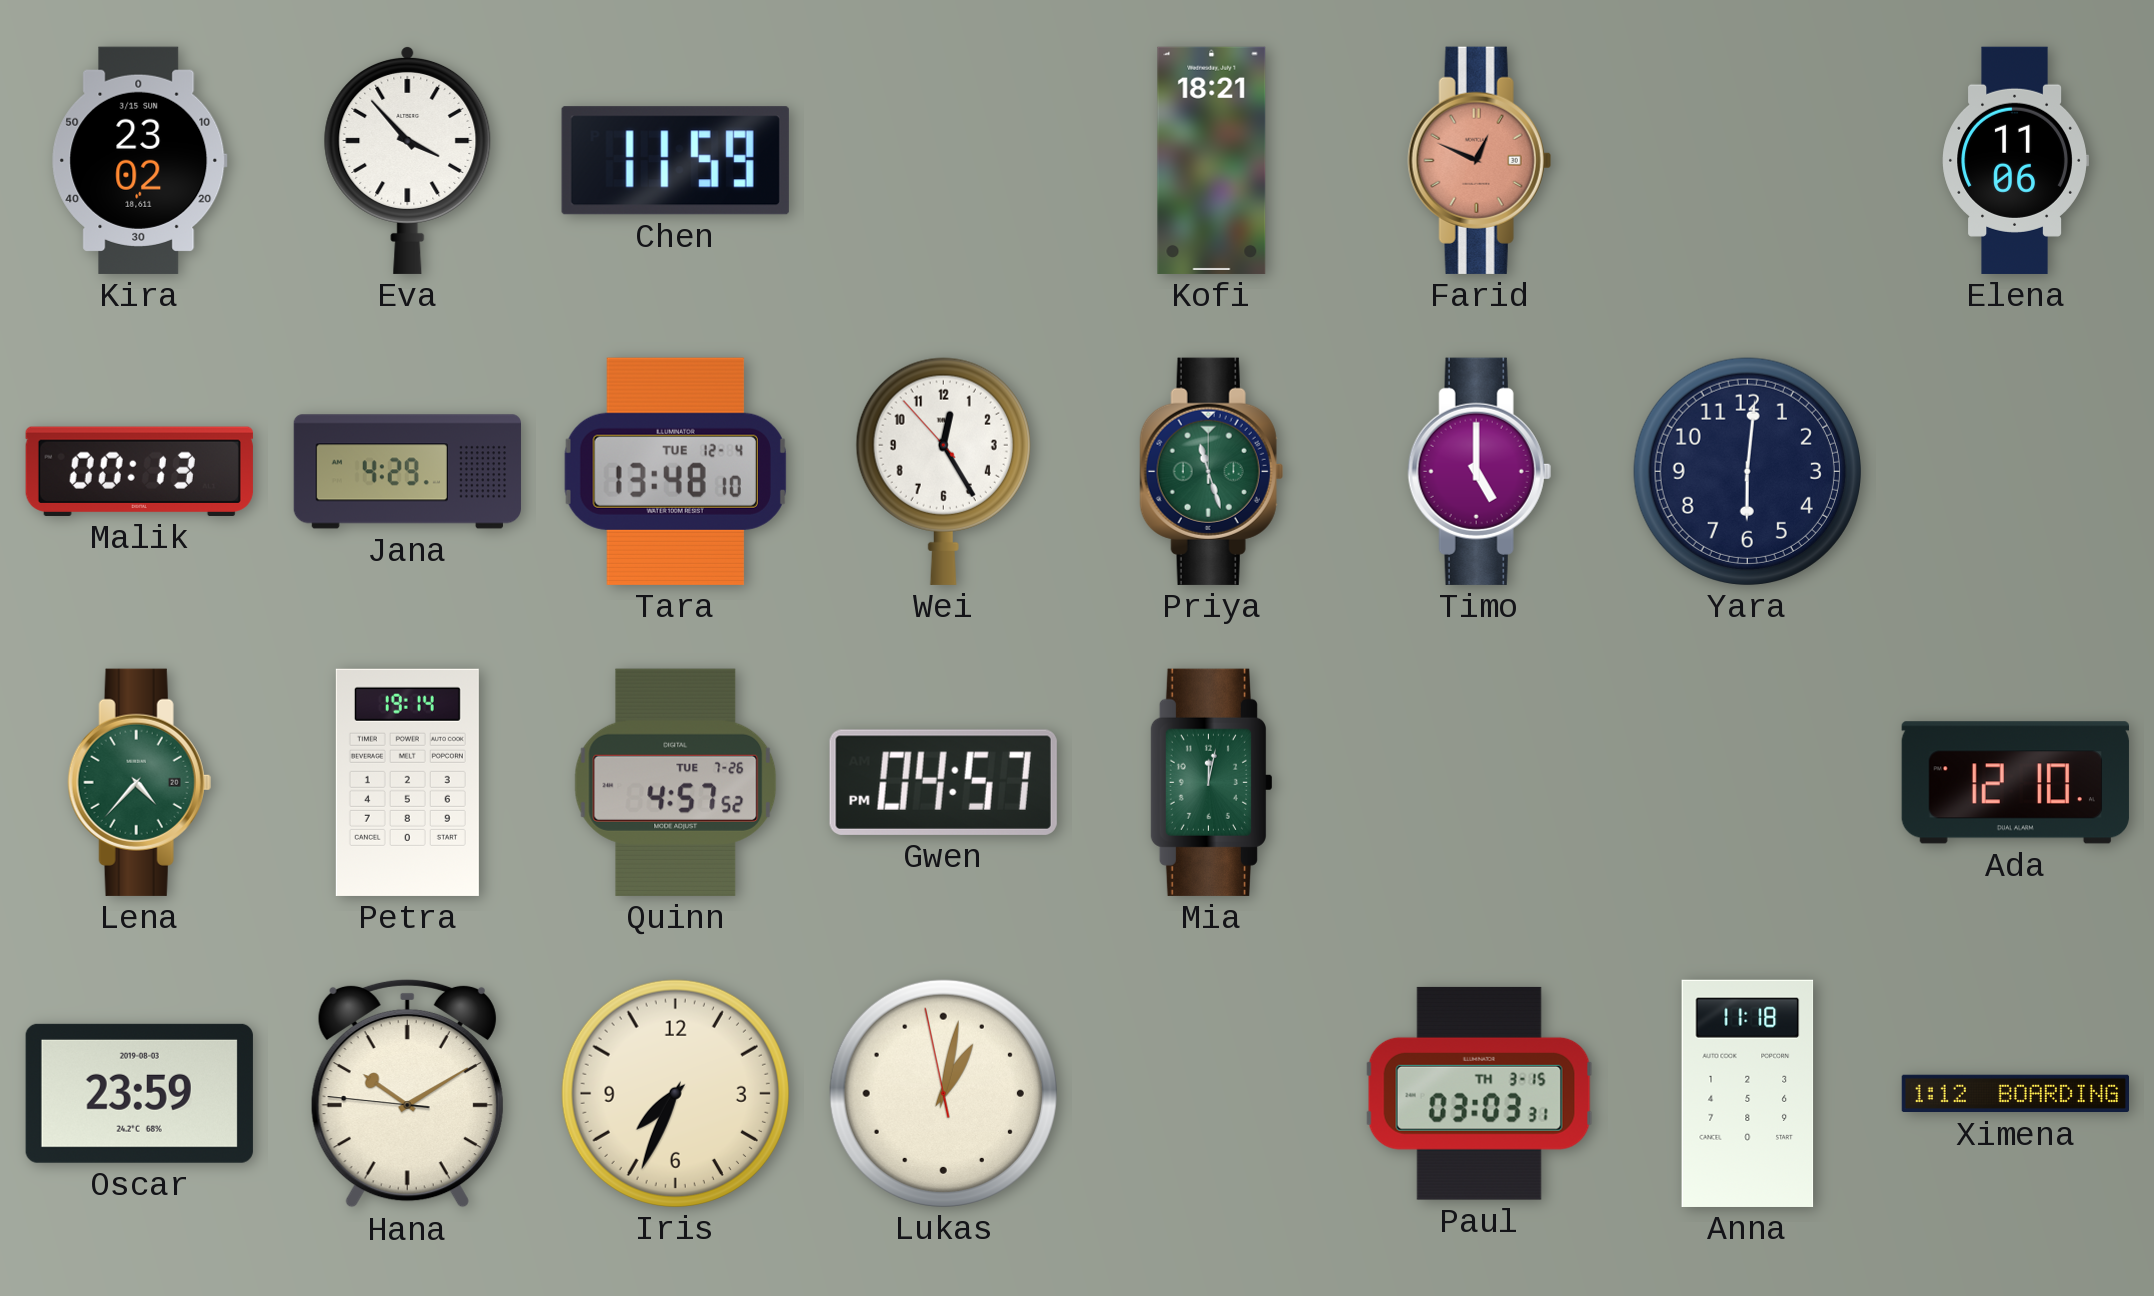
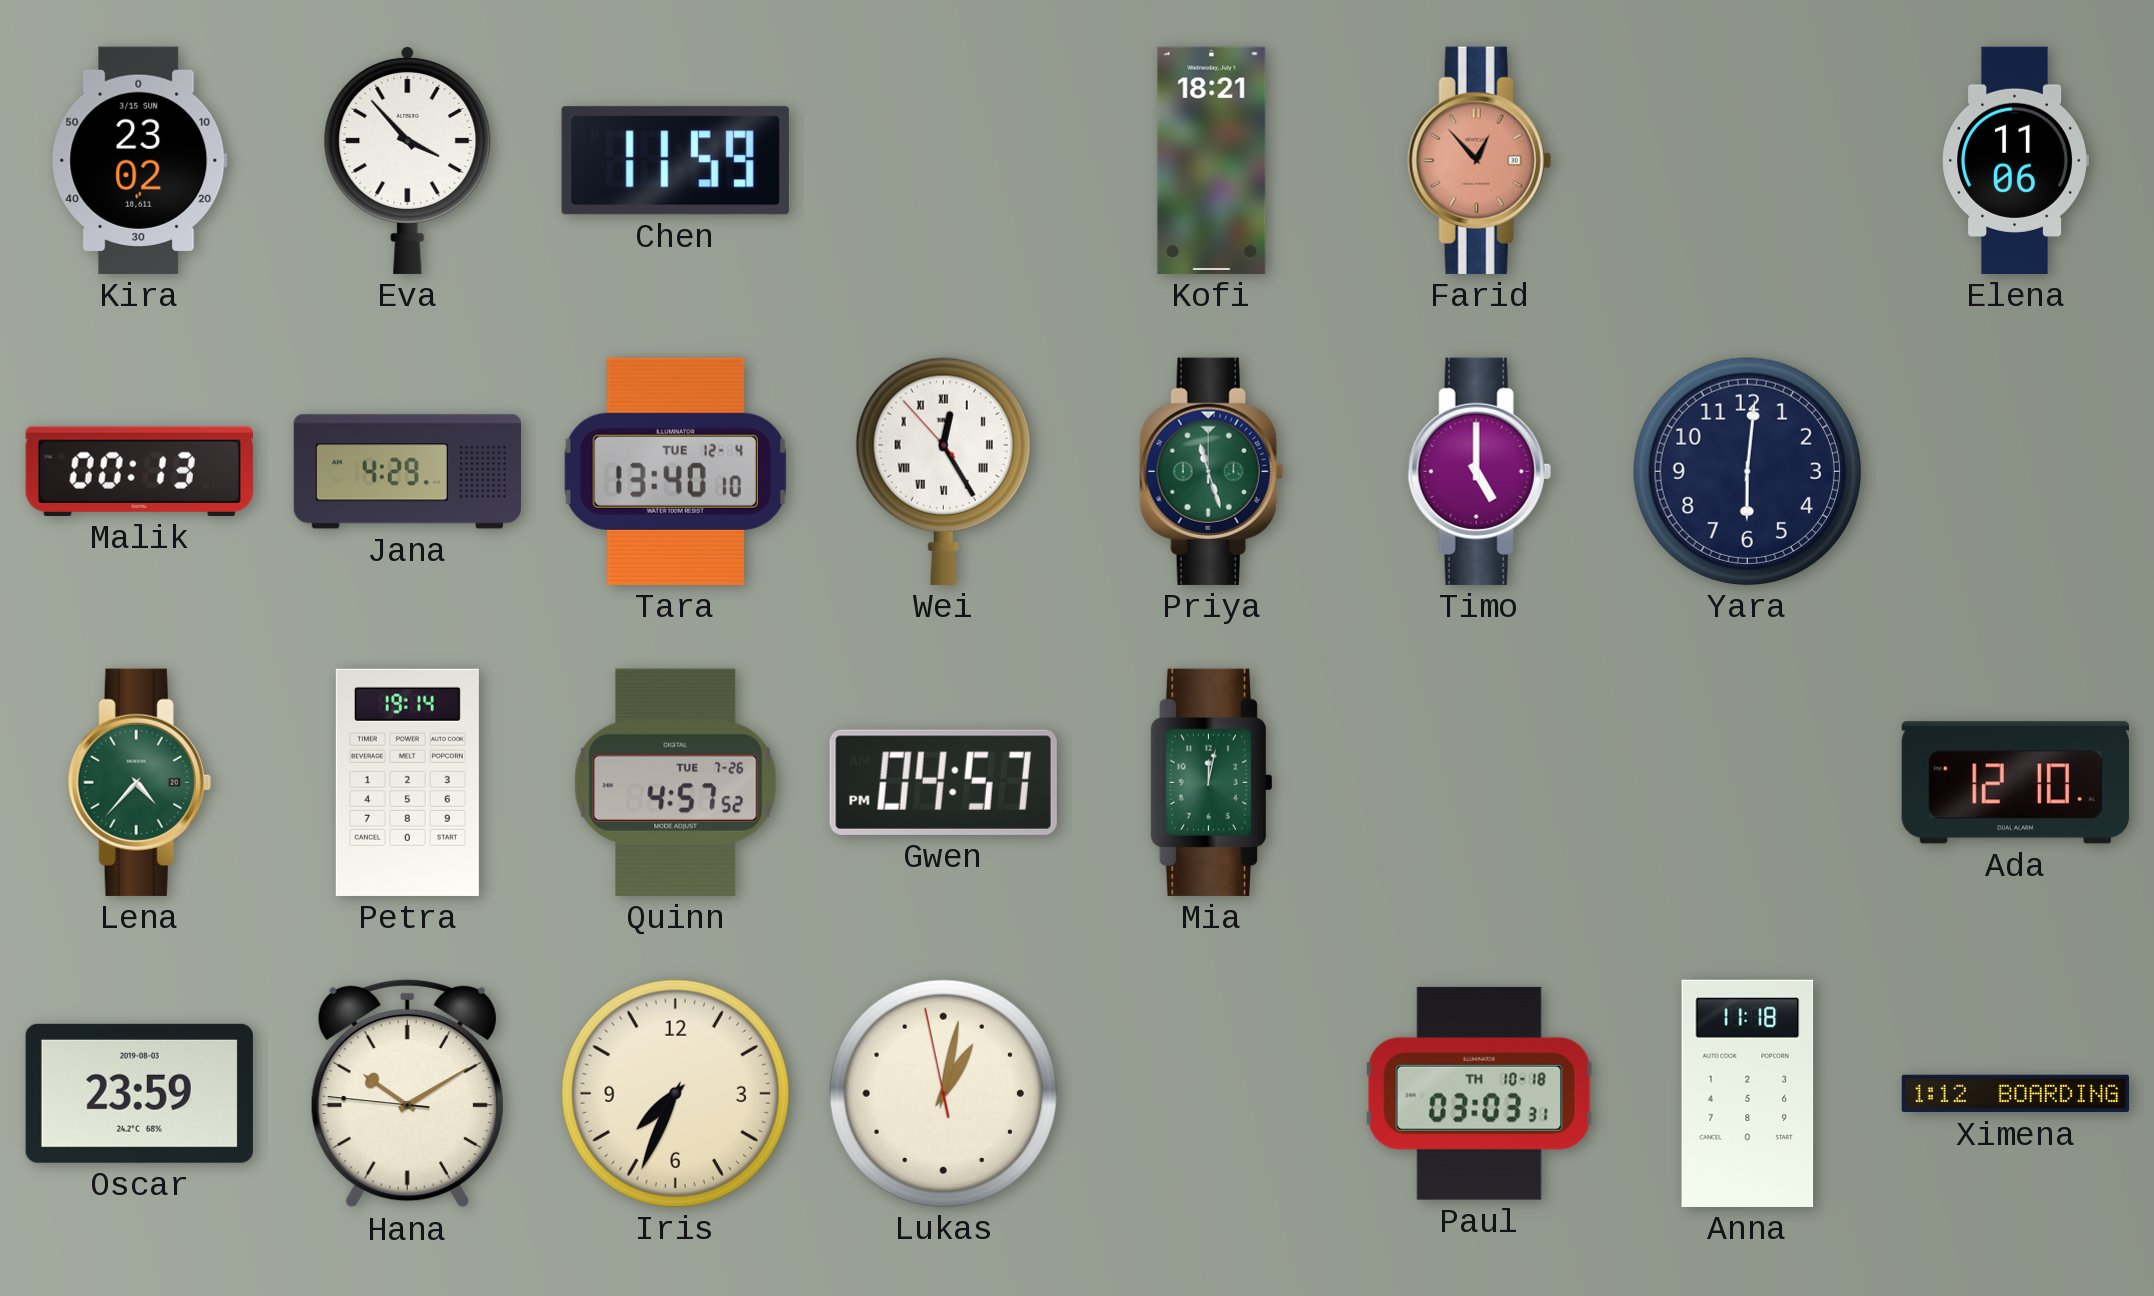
Farid: 12:49 -> 12:53 (1479, 160)
Tara: 13:48 -> 13:40 (675, 471)
Wei numerals: Arabic -> Roman (943, 471)
Paul date: TH 3-15 -> TH 10-18 (1479, 1093)
